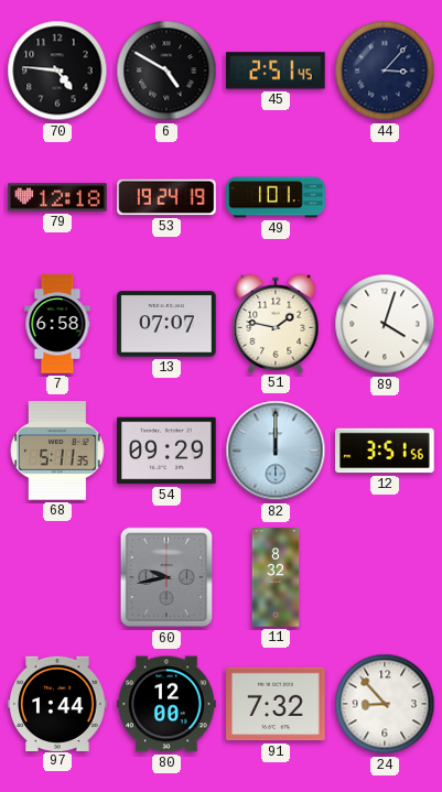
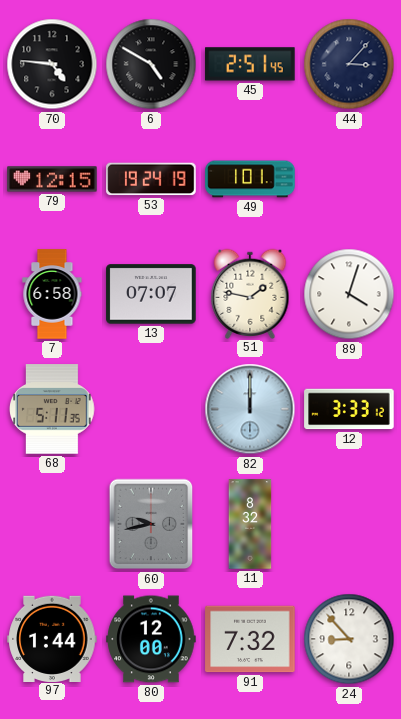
79: 12:18 -> 12:15 (52, 179)
54: 09:29 -> none (166, 451)
12: 3:51 -> 3:33 (349, 409)
